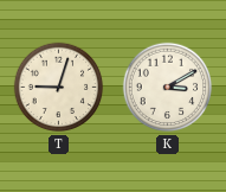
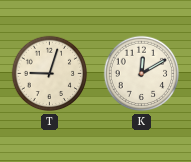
K: 3:10 -> 12:10 (142, 74)
